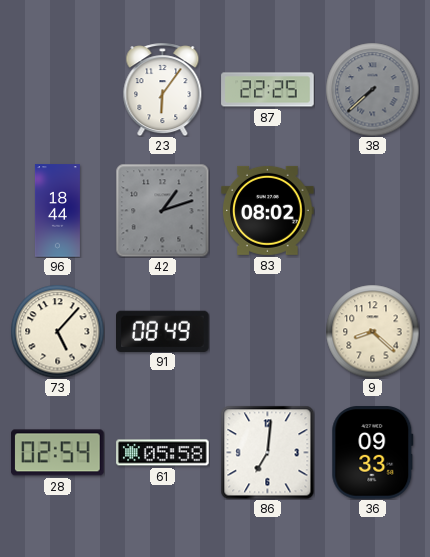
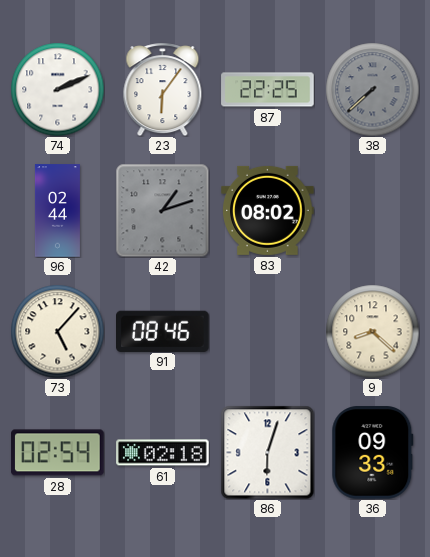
74: none -> 2:11 (57, 89)
96: 18:44 -> 02:44 (57, 211)
91: 08:49 -> 08:46 (163, 331)
61: 05:58 -> 02:18 (163, 453)
86: 7:01 -> 6:03 (267, 452)
